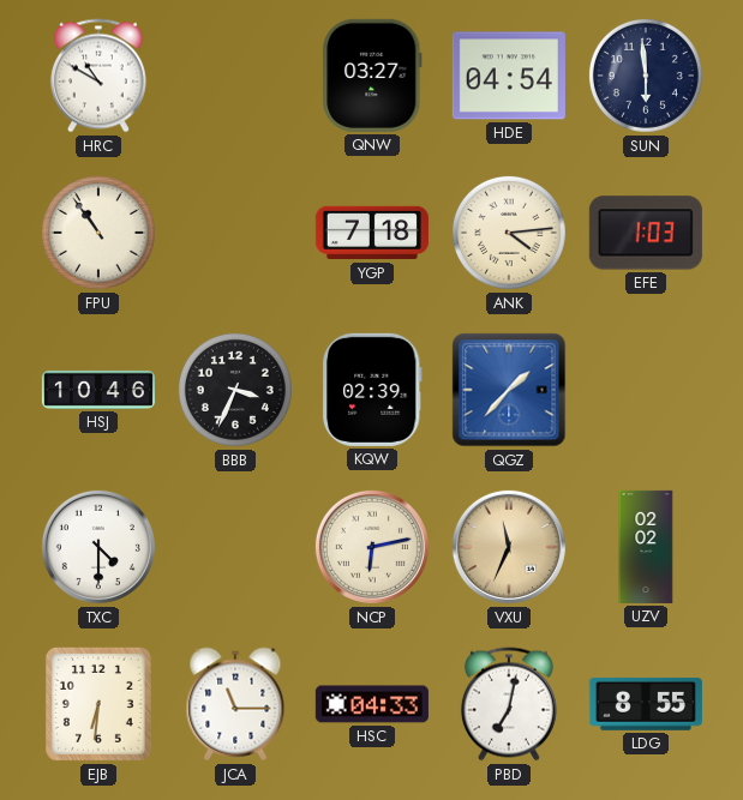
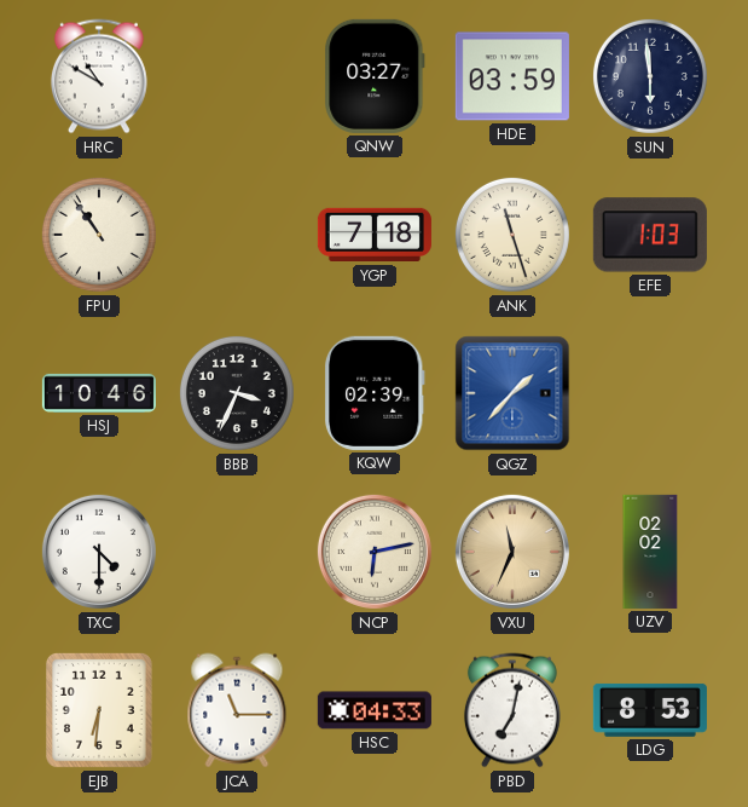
HDE: 04:54 -> 03:59 (512, 76)
ANK: 4:14 -> 11:27 (512, 235)
LDG: 8:55 -> 8:53 (650, 710)
